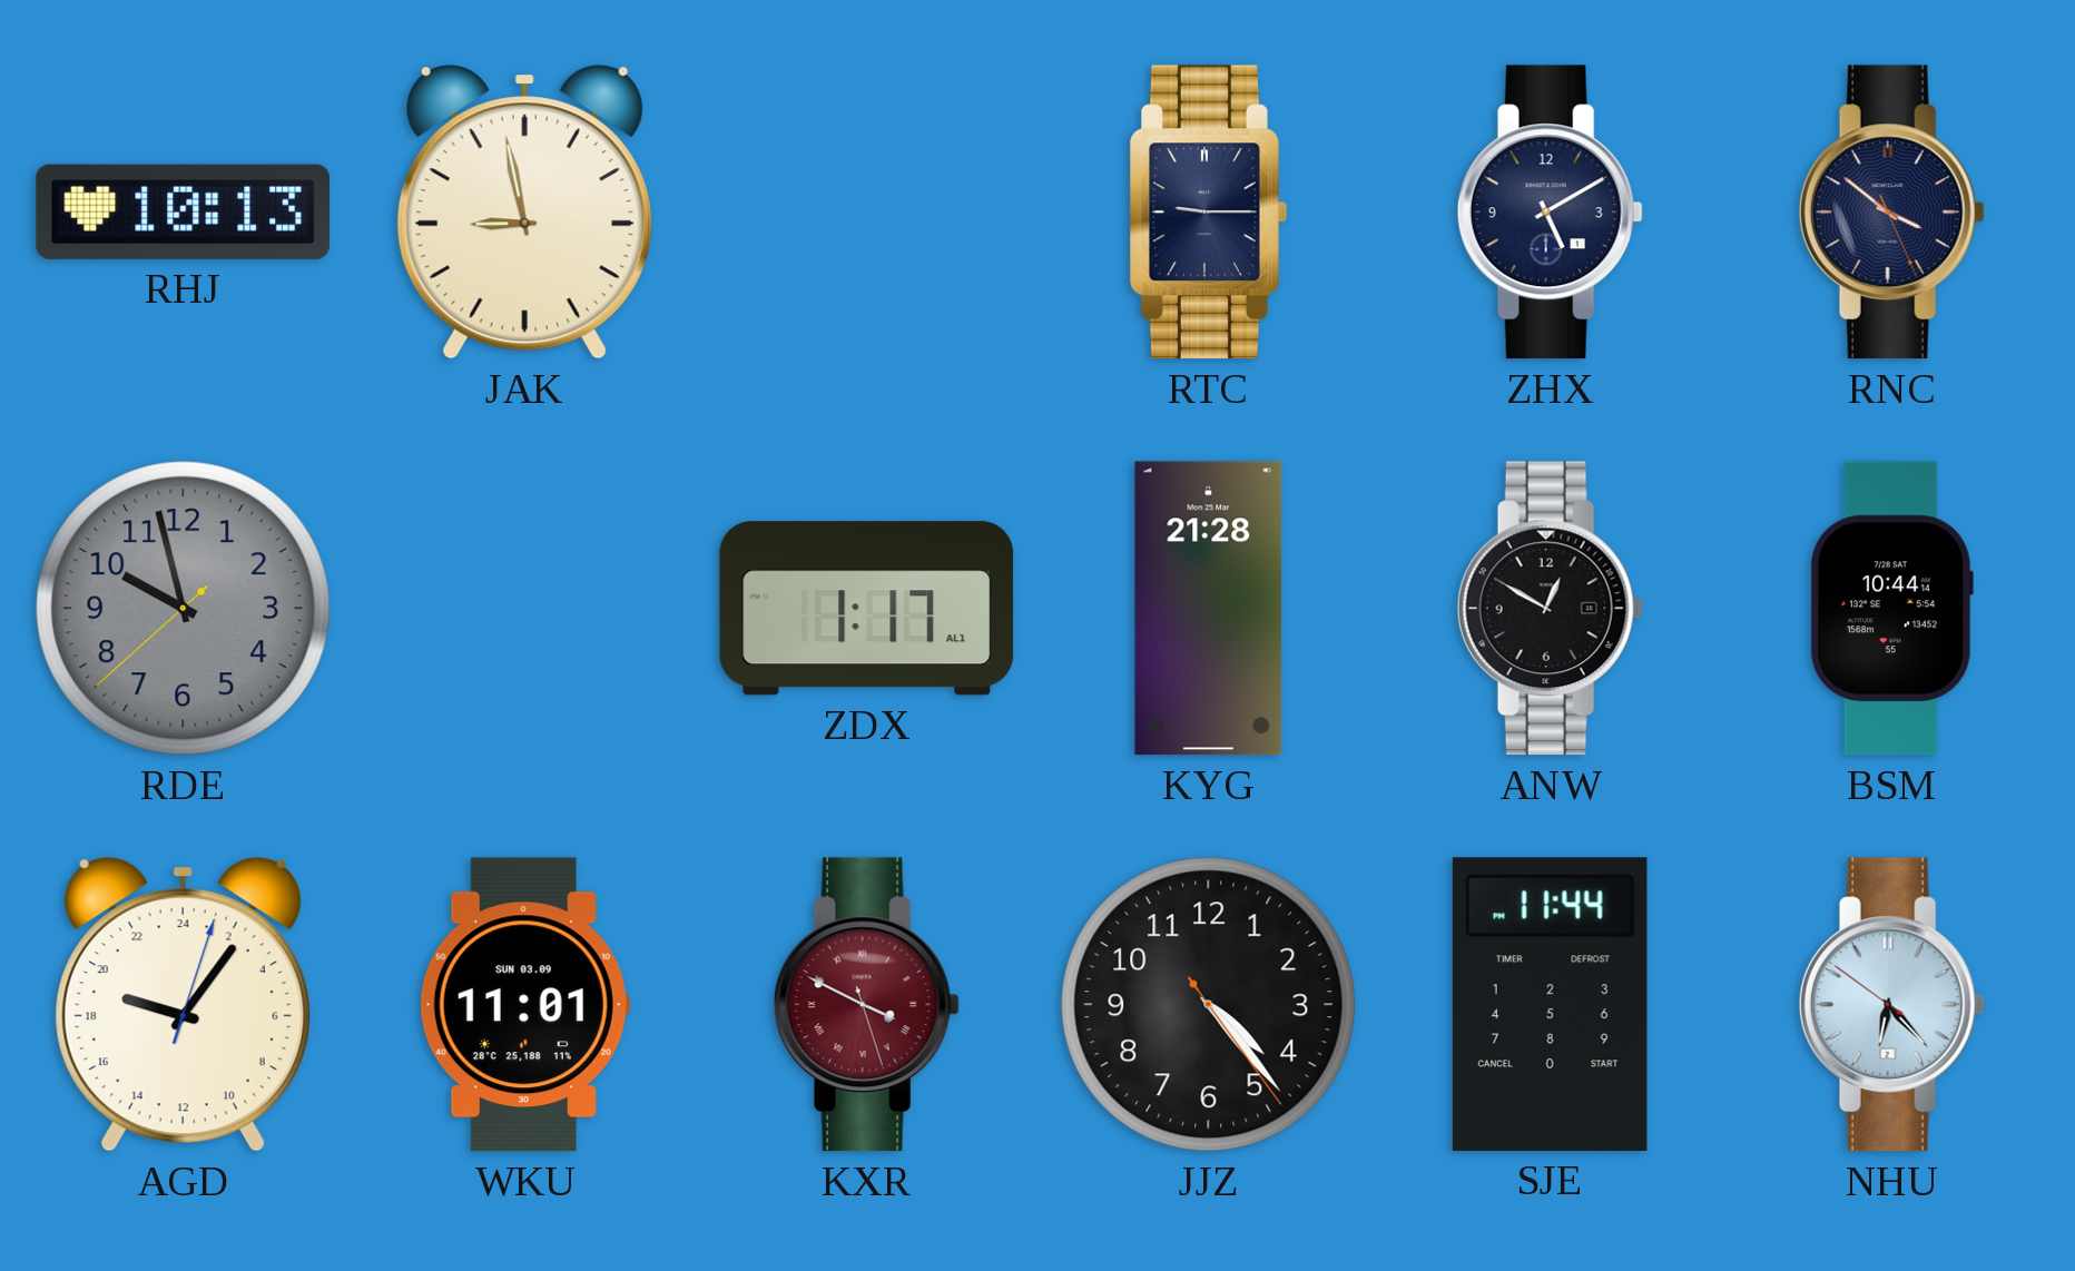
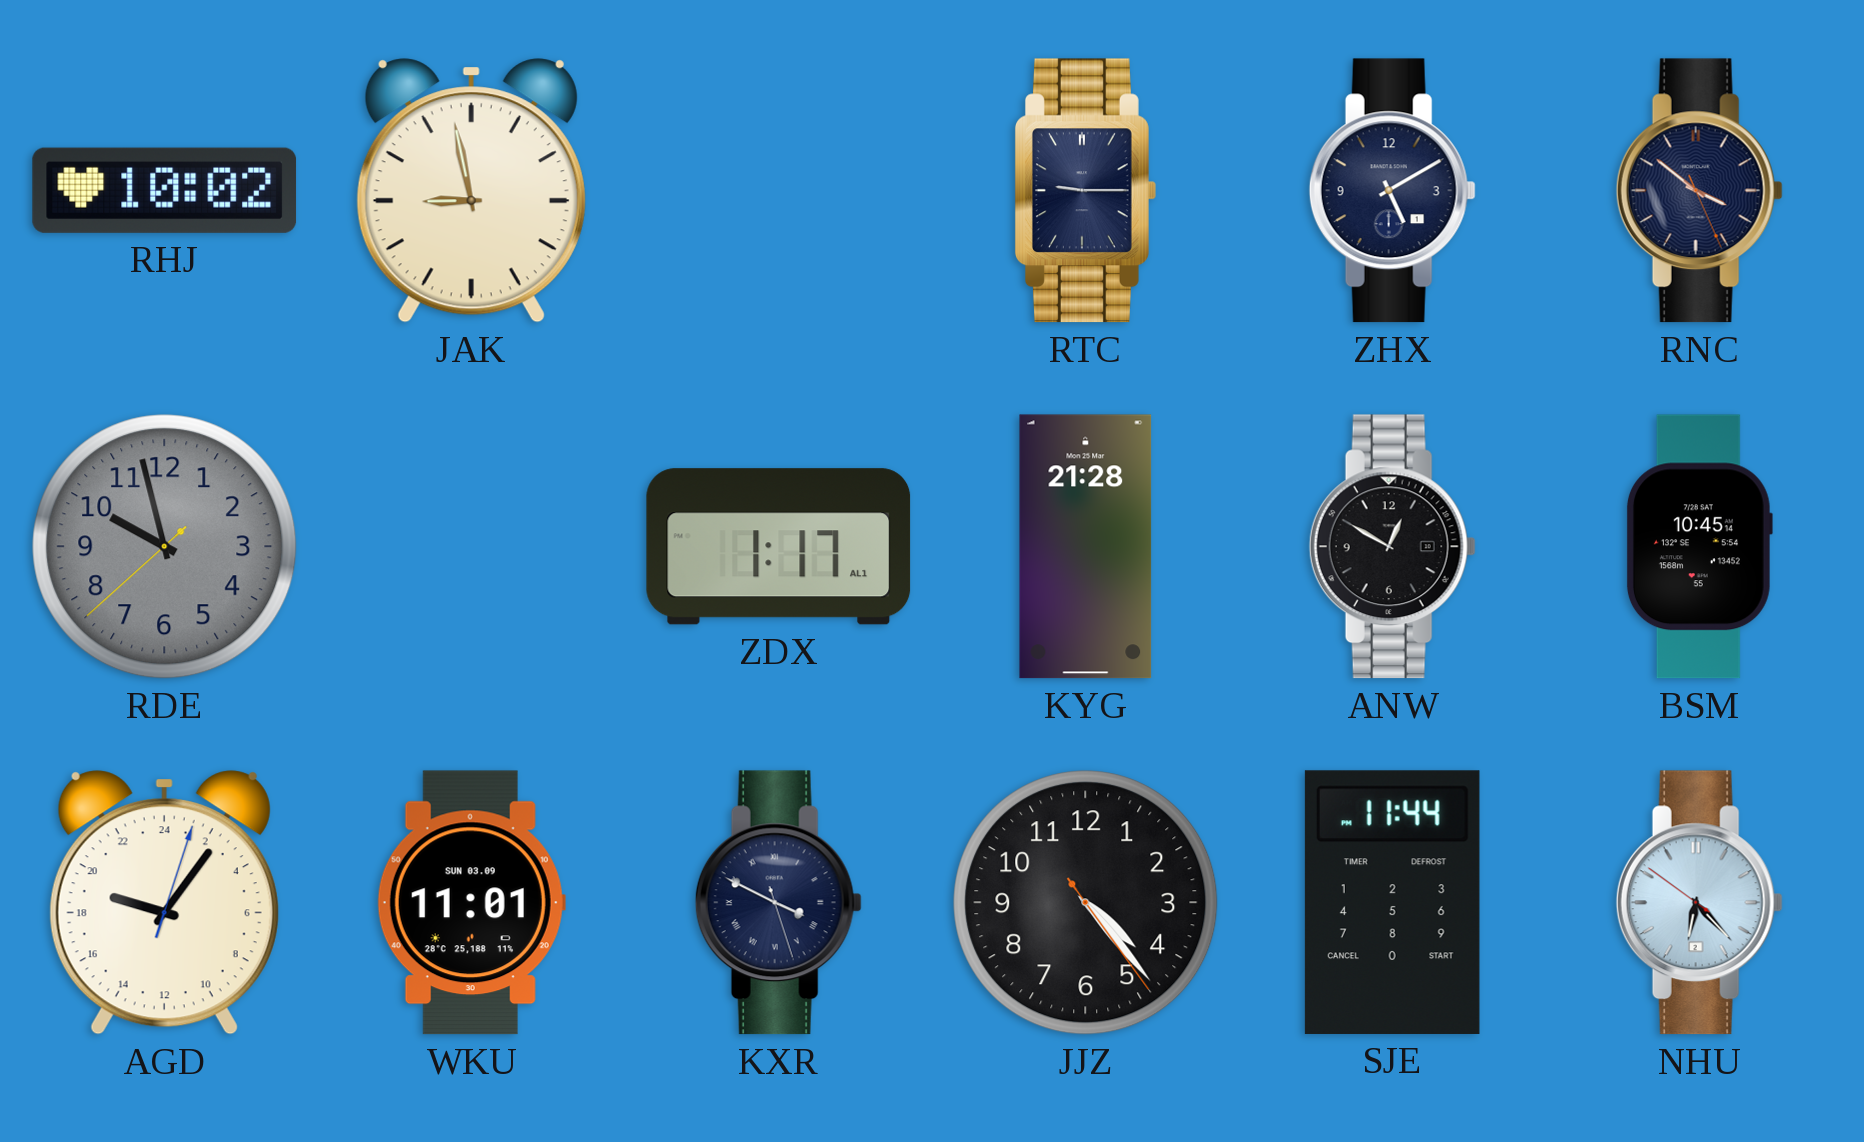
RHJ: 10:13 -> 10:02 (165, 190)
BSM: 10:44 -> 10:45 (1699, 547)
KXR dial: burgundy -> navy (778, 903)
